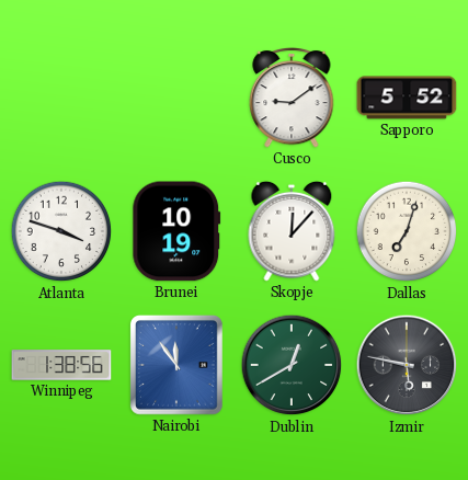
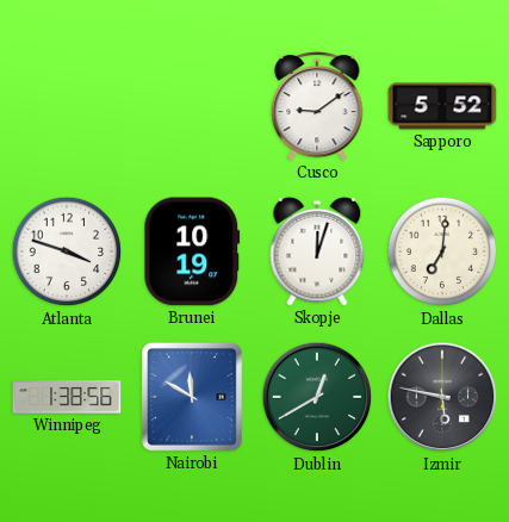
Skopje: 12:07 -> 12:03 (317, 251)
Dallas: 7:03 -> 7:01 (442, 251)
Nairobi: 11:54 -> 11:50 (192, 398)
